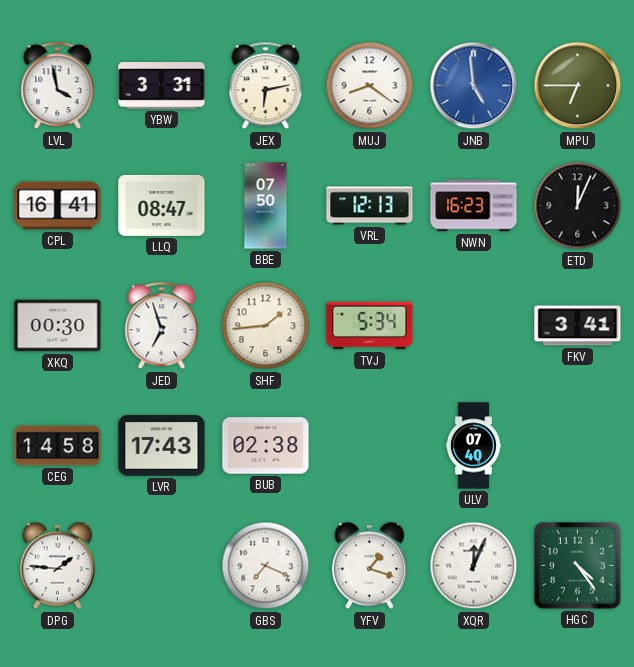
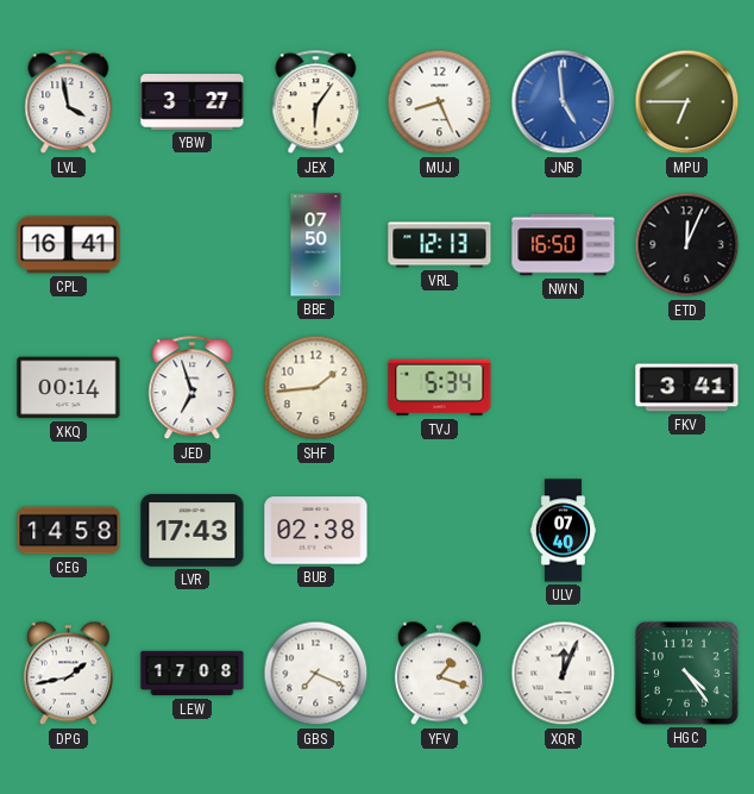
YBW: 3:31 -> 3:27 (193, 102)
JEX: 6:13 -> 6:06 (316, 102)
MUJ: 8:21 -> 8:26 (440, 102)
LLQ: 08:47 -> none (162, 205)
NWN: 16:23 -> 16:50 (564, 245)
XKQ: 00:30 -> 00:14 (69, 388)
DPG: 1:46 -> 1:43 (68, 674)
LEW: none -> 17:08 (193, 674)
